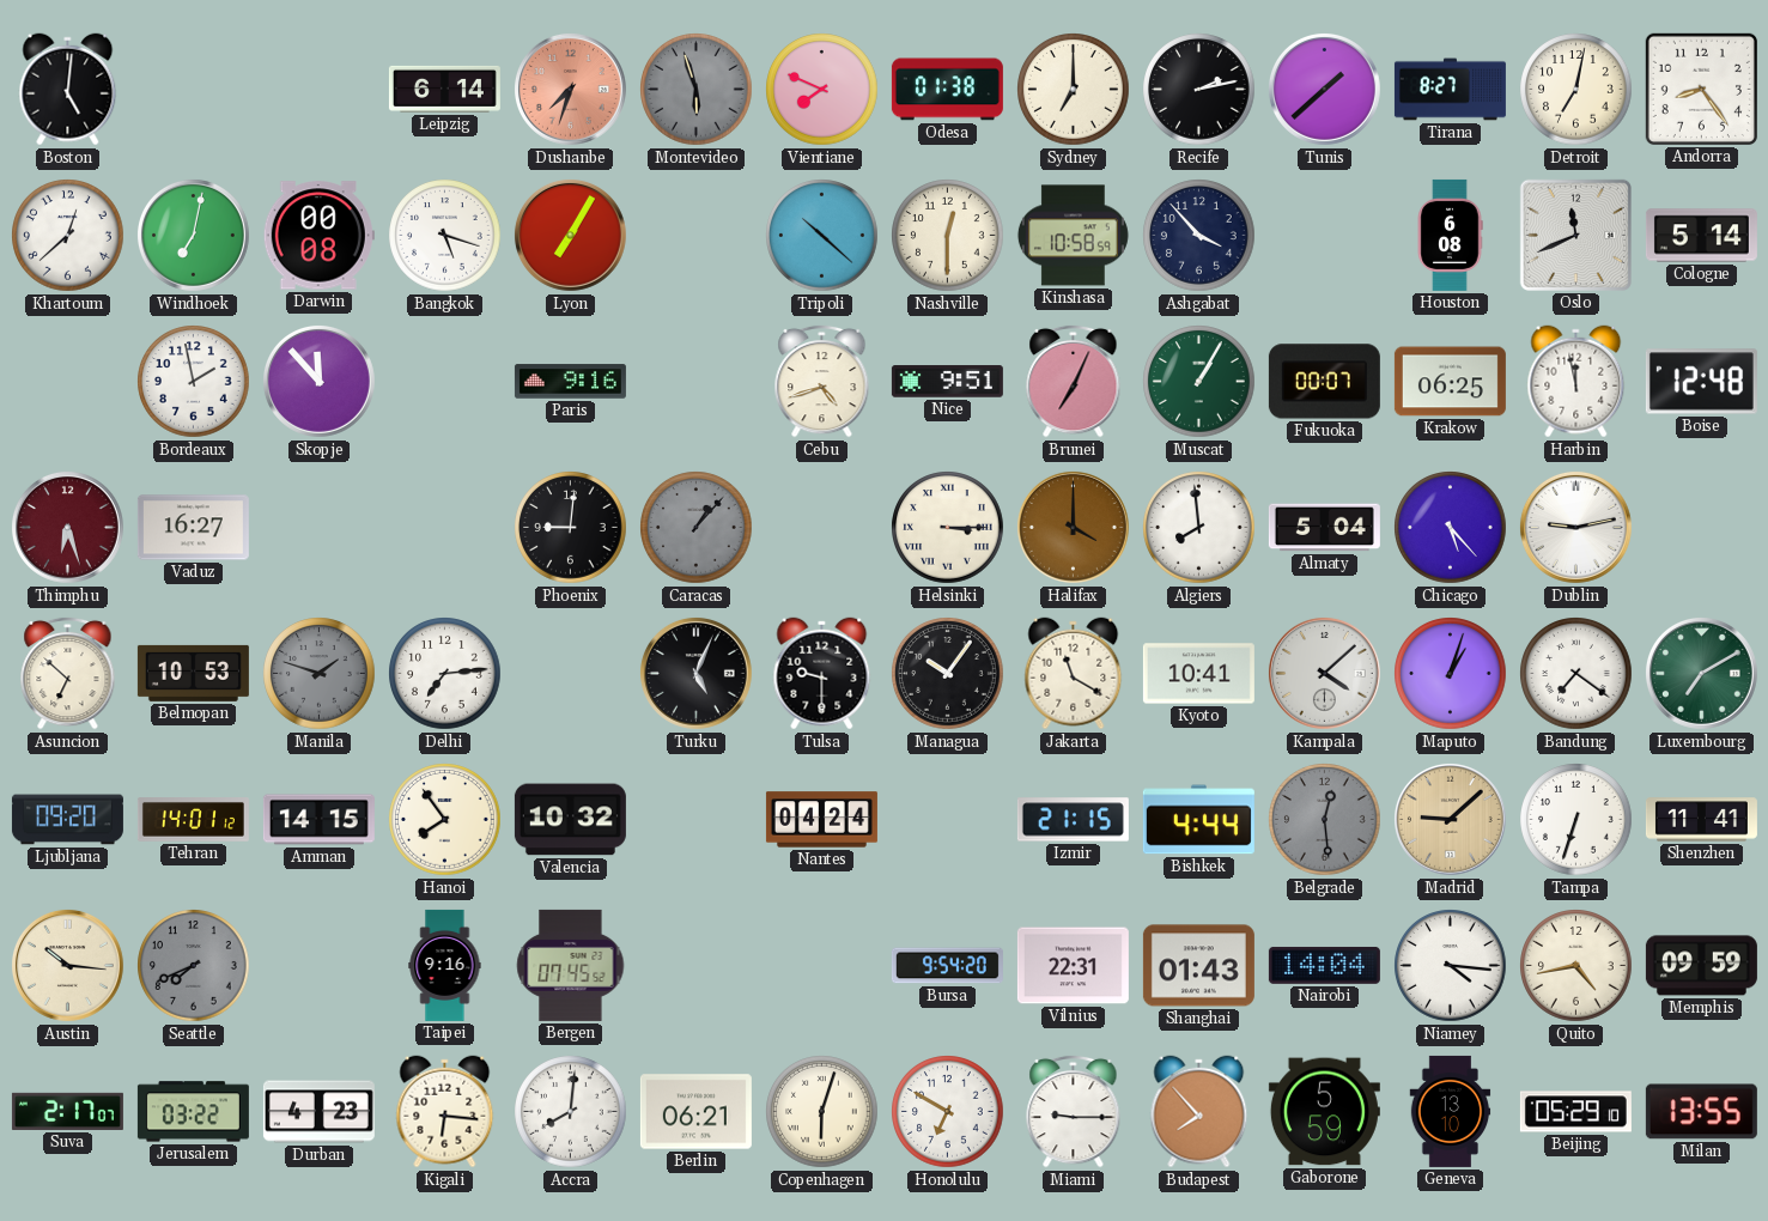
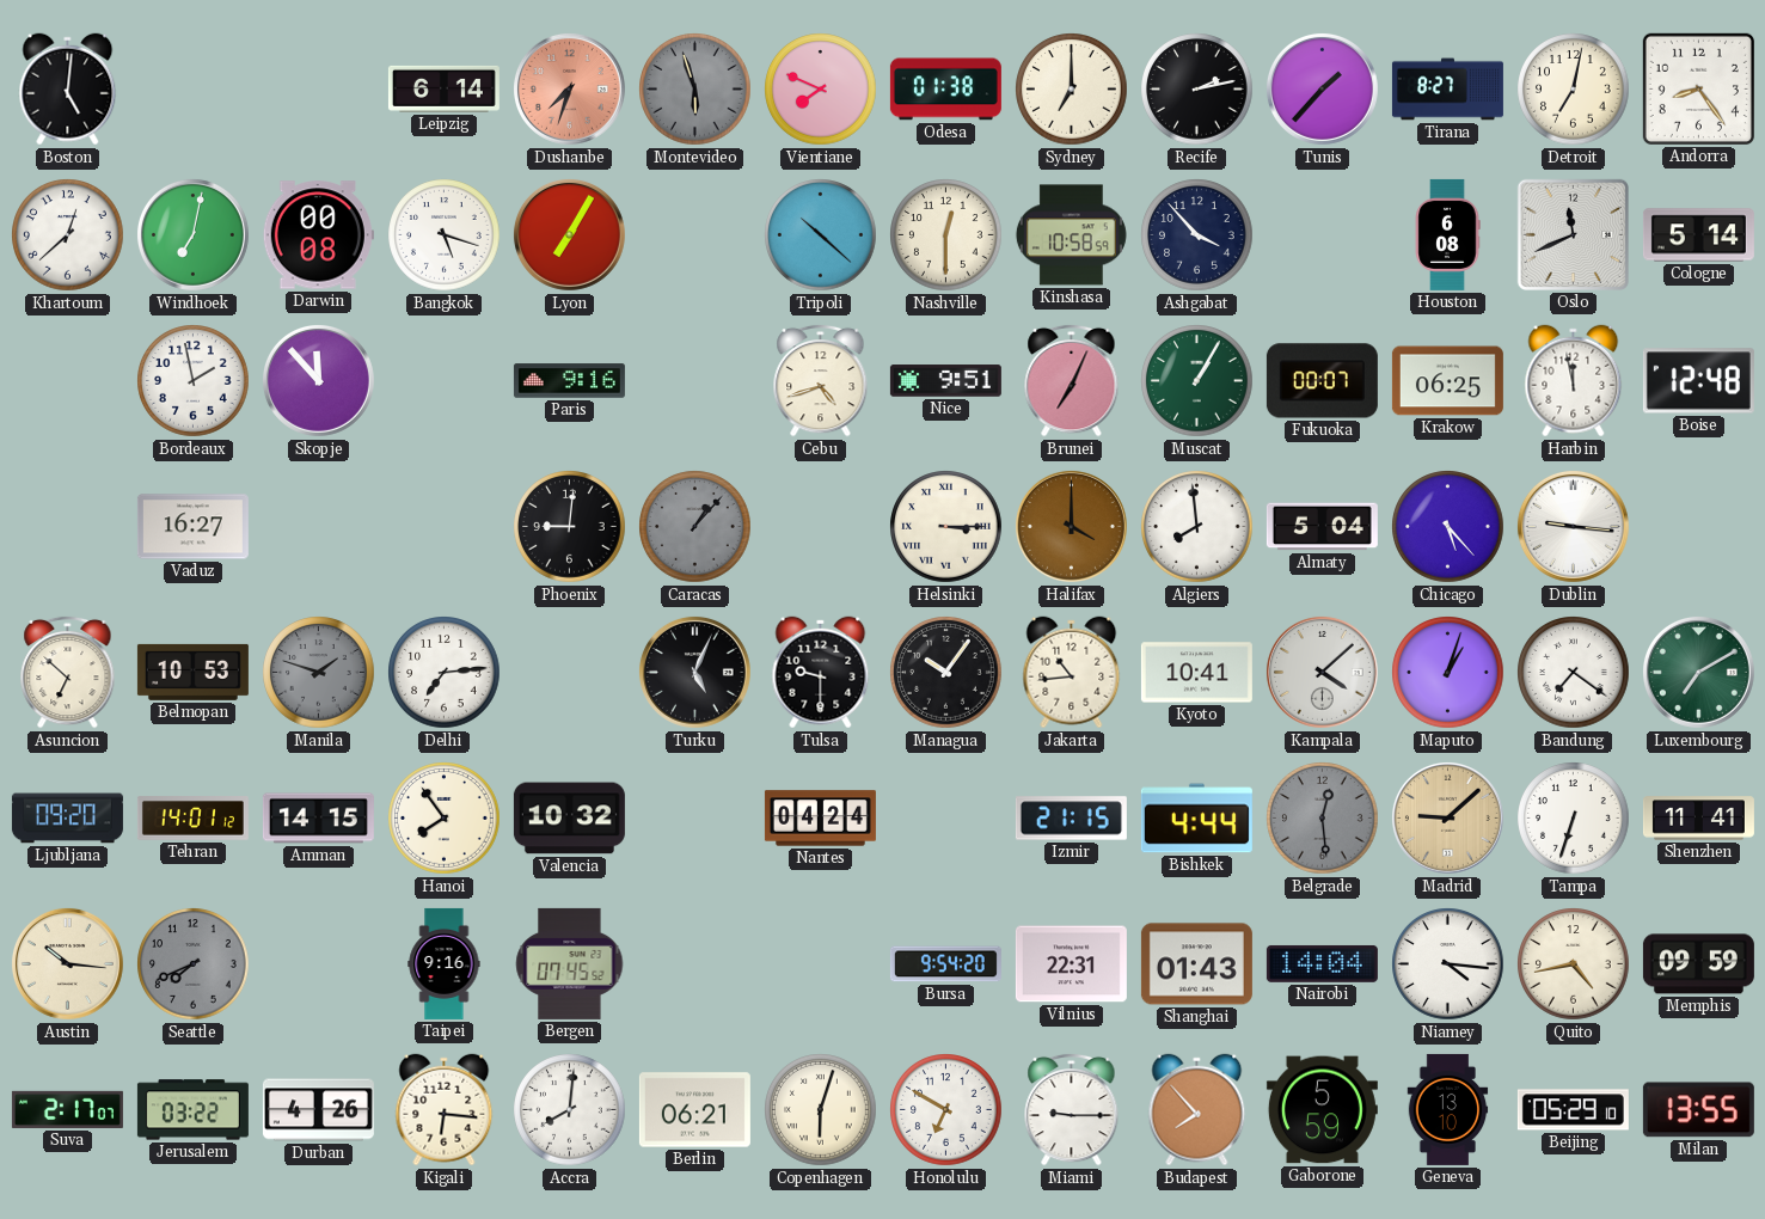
Tunis: 1:38 -> 1:37 (1322, 88)
Thimphu: 6:27 -> none (67, 527)
Dublin: 9:13 -> 9:16 (1573, 526)
Jakarta: 11:20 -> 10:44 (1072, 673)
Durban: 4:23 -> 4:26 (318, 1110)
